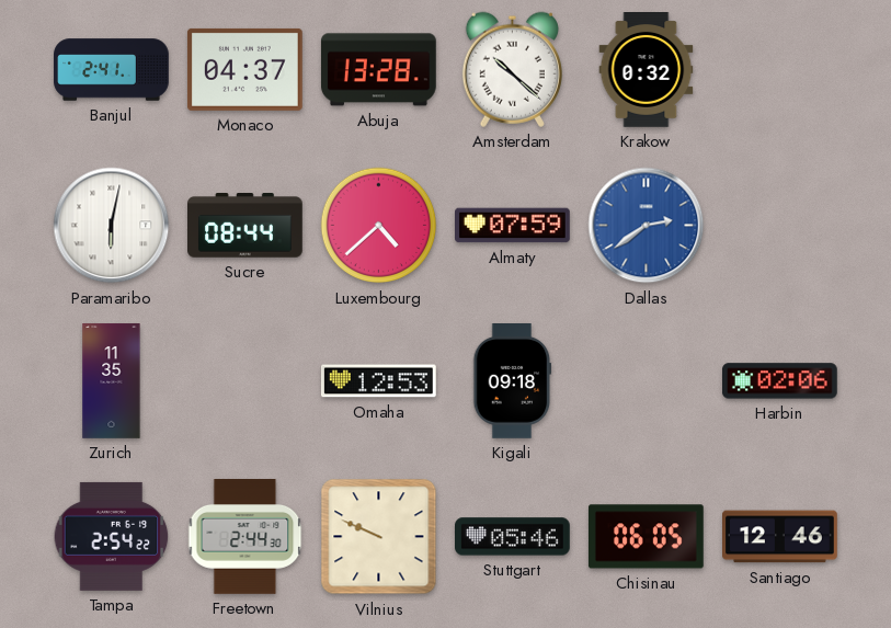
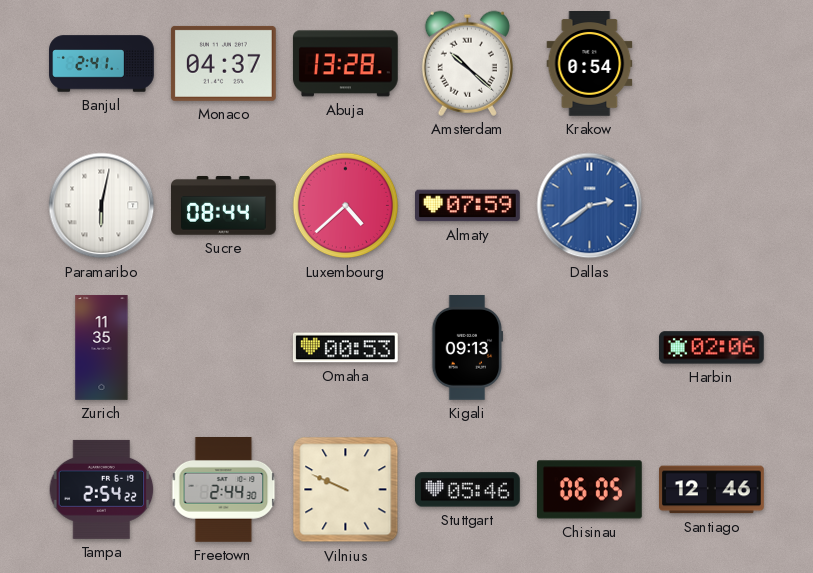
Krakow: 0:32 -> 0:54 (590, 64)
Omaha: 12:53 -> 00:53 (346, 348)
Kigali: 09:18 -> 09:13 (468, 348)
